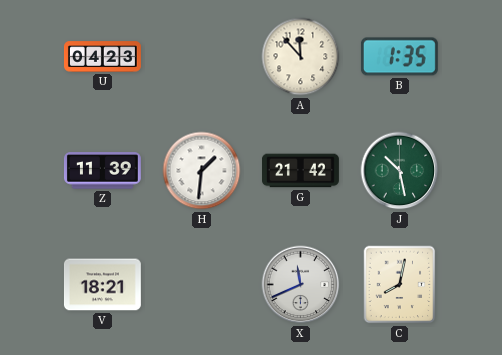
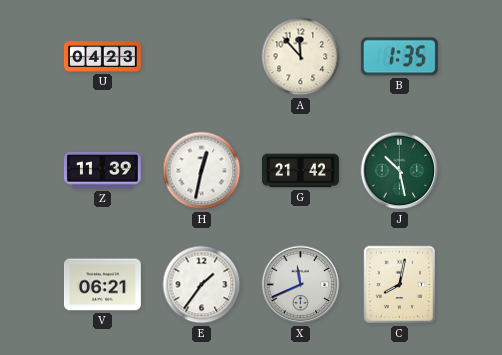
H: 1:31 -> 12:32 (202, 171)
V: 18:21 -> 06:21 (102, 285)
E: none -> 1:36 (202, 285)
